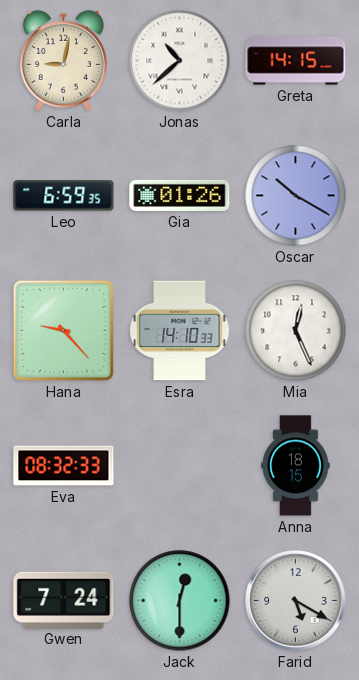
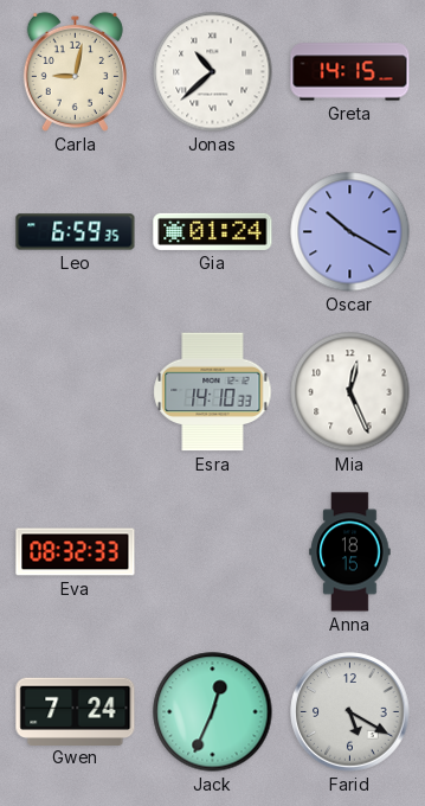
Gia: 01:26 -> 01:24 (213, 231)
Hana: 9:23 -> none (63, 330)
Jack: 12:30 -> 12:34 (213, 712)
